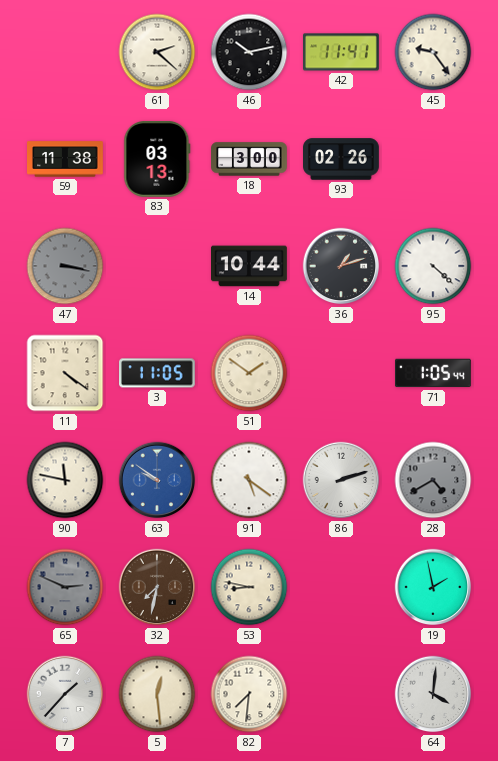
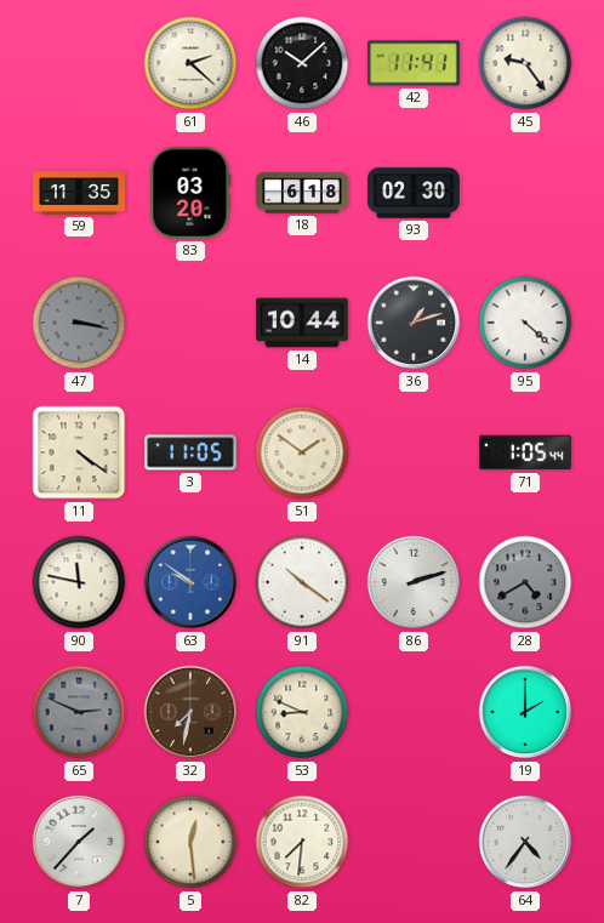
46: 10:13 -> 10:08 (302, 63)
59: 11:38 -> 11:35 (80, 193)
83: 03:13 -> 03:20 (190, 193)
18: 3:00 -> 6:18 (302, 193)
93: 02:26 -> 02:30 (415, 193)
91: 5:21 -> 10:21 (302, 582)
53: 8:47 -> 8:49 (302, 712)
19: 1:58 -> 2:00 (525, 712)
64: 4:01 -> 4:36 (525, 842)
